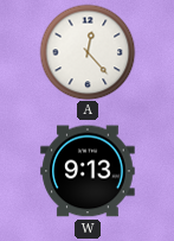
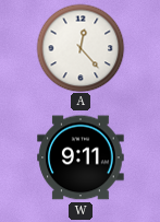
W: 9:13 -> 9:11 (81, 157)
